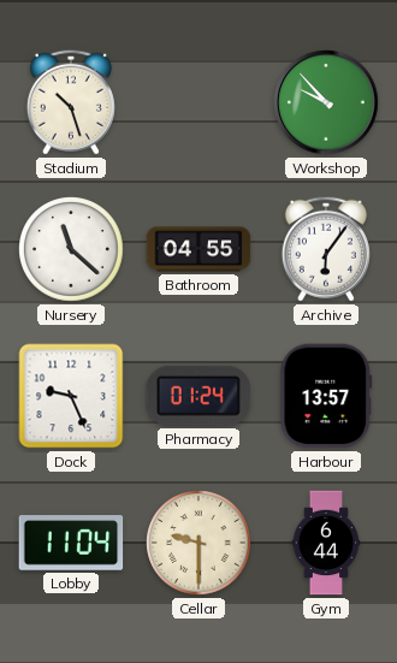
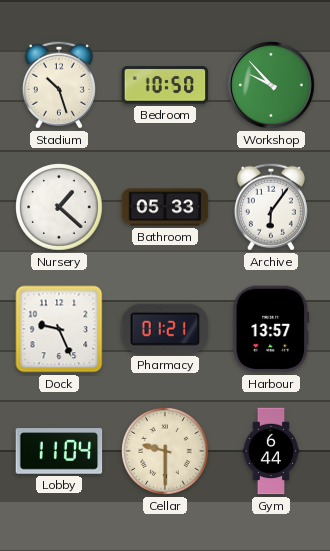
Bedroom: none -> 10:50 (165, 85)
Nursery: 11:22 -> 1:22 (59, 207)
Bathroom: 04:55 -> 05:33 (165, 207)
Pharmacy: 01:24 -> 01:21 (165, 329)
